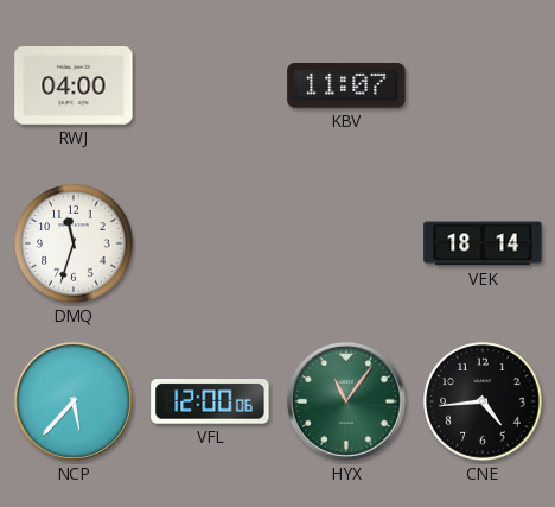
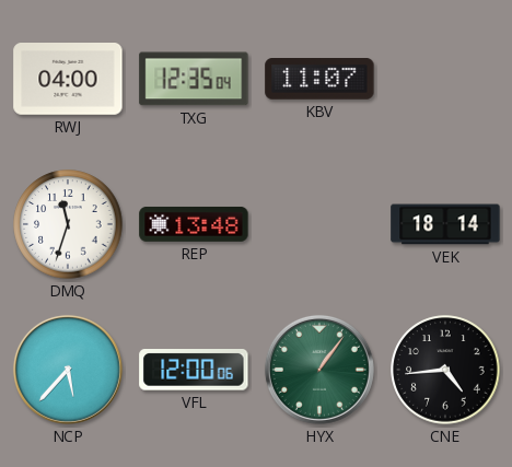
TXG: none -> 12:35 (194, 79)
REP: none -> 13:48 (194, 224)
HYX: 11:06 -> 1:06 (319, 370)
